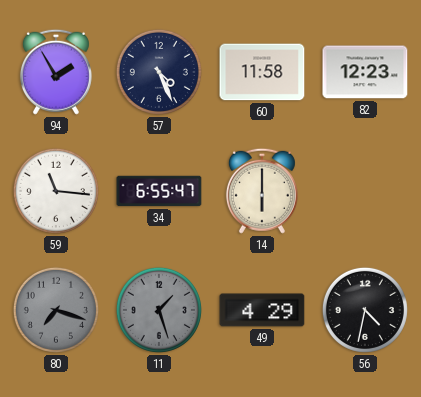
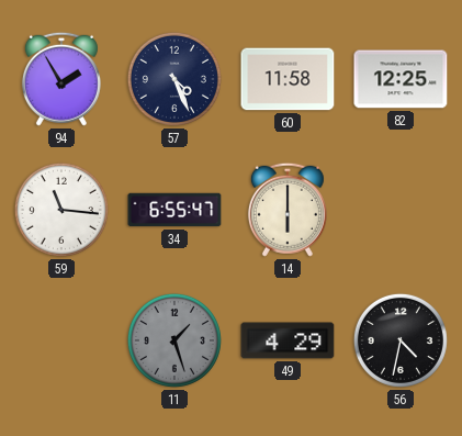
82: 12:23 -> 12:25 (401, 79)
80: 7:18 -> none (56, 310)
